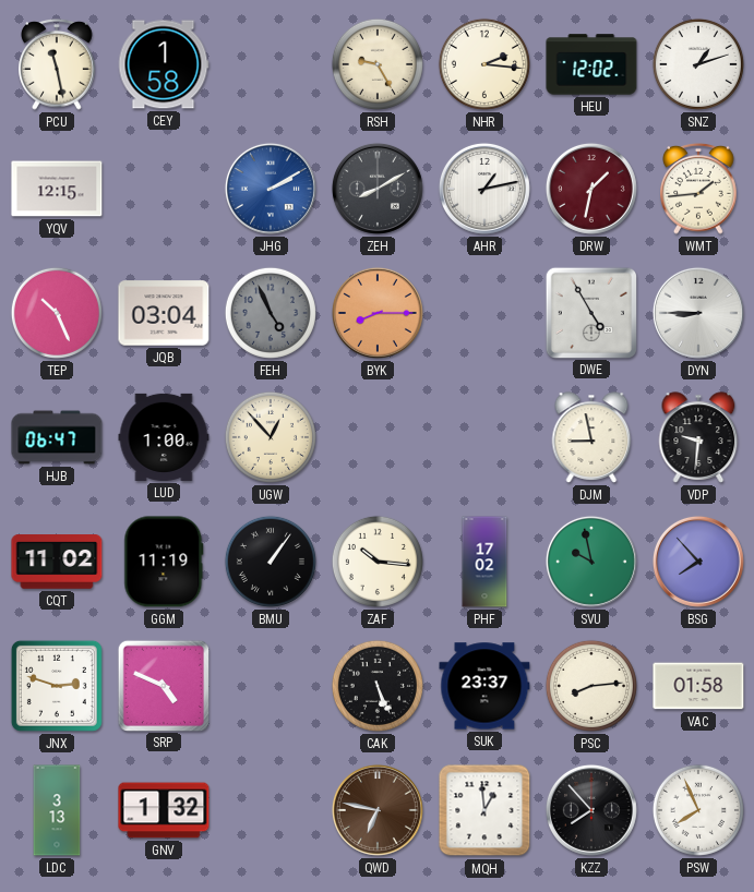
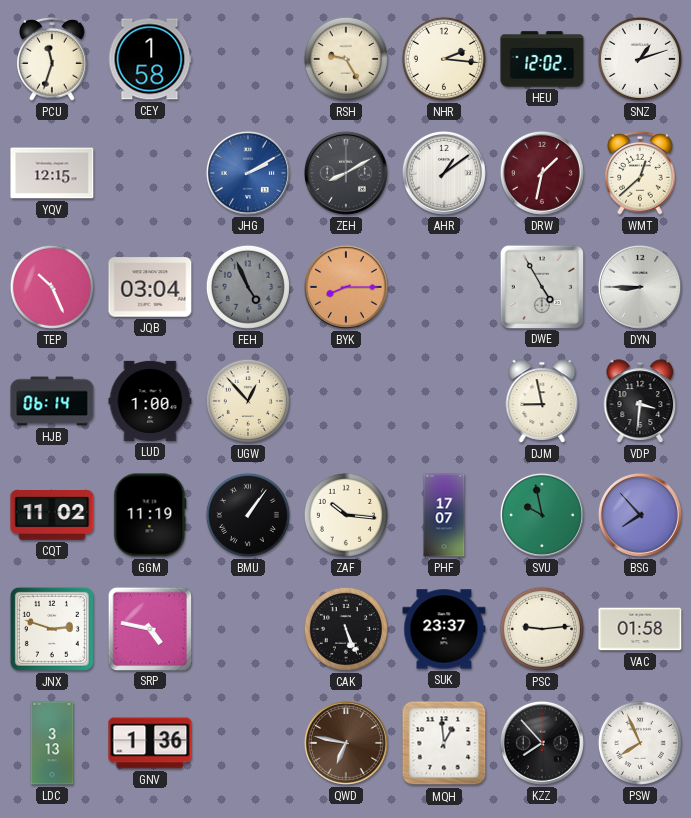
PCU: 11:28 -> 11:33 (52, 60)
AHR: 1:13 -> 1:09 (444, 173)
WMT: 1:44 -> 12:38 (640, 174)
HJB: 06:47 -> 06:14 (52, 401)
VDP: 9:31 -> 3:31 (640, 401)
PHF: 17:02 -> 17:07 (444, 515)
SRP: 4:49 -> 4:47 (149, 628)
PSC: 8:14 -> 9:14 (542, 629)
GNV: 1:32 -> 1:36 (150, 743)
